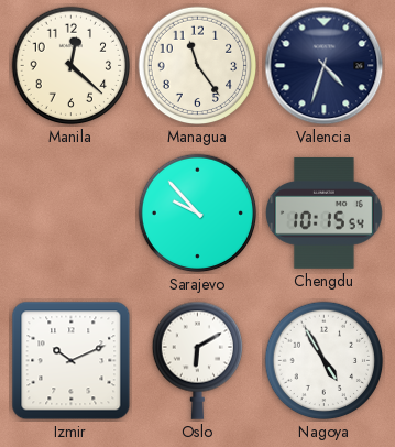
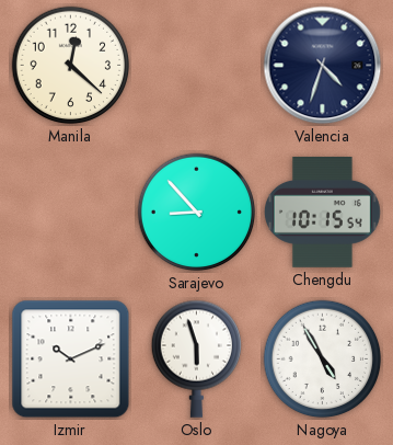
Managua: 11:24 -> none (198, 66)
Sarajevo: 9:53 -> 8:53 (197, 213)
Oslo: 6:10 -> 5:57 (196, 358)
